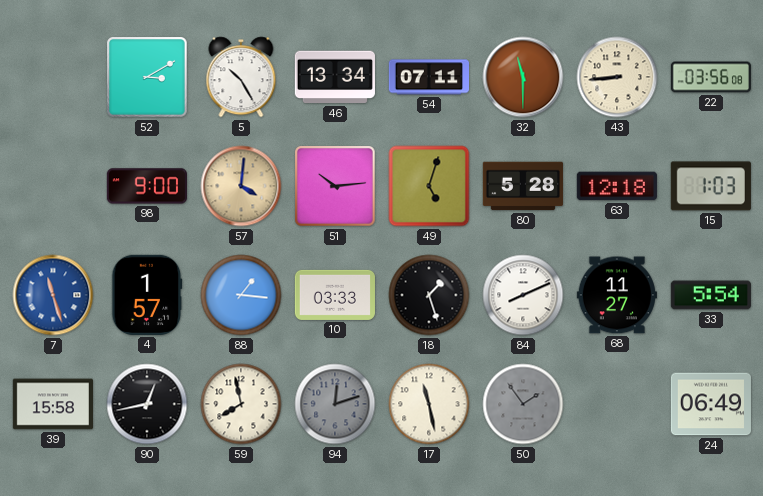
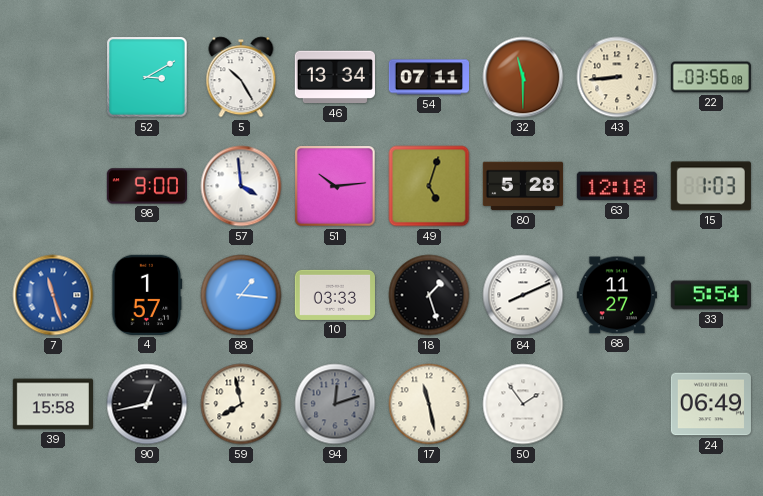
57: 4:01 -> 3:59 (241, 186)
57 dial: champagne -> white (241, 186)
50 dial: grey -> white (523, 404)
